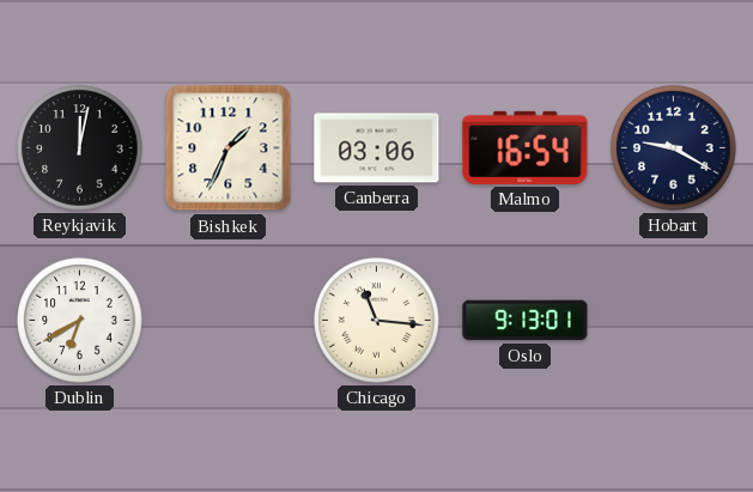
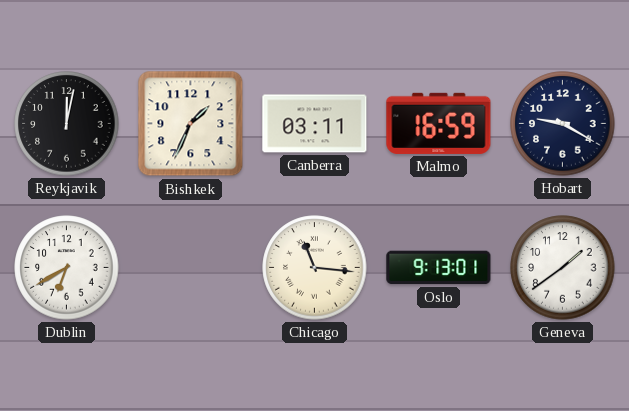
Canberra: 03:06 -> 03:11 (315, 124)
Malmo: 16:54 -> 16:59 (439, 123)
Geneva: none -> 1:39 (563, 268)
